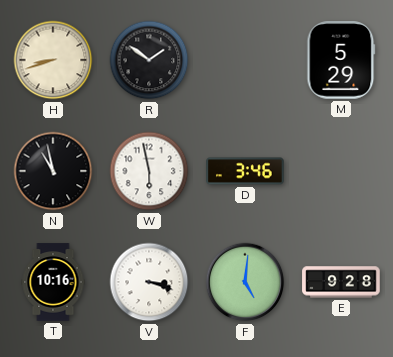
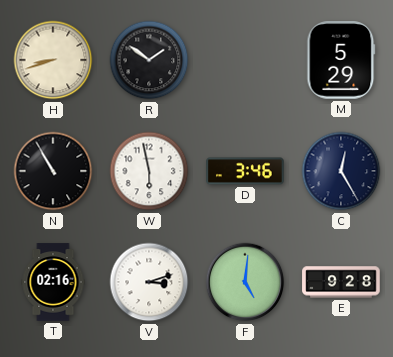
N: 10:58 -> 10:55 (53, 171)
C: none -> 12:25 (341, 171)
T: 10:16 -> 02:16 (53, 282)
V: 3:18 -> 3:12 (149, 282)
